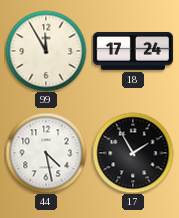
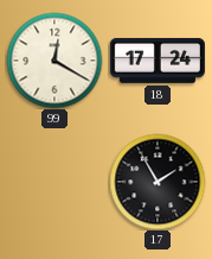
99: 11:55 -> 12:20 (54, 61)
44: 4:28 -> none (46, 153)
